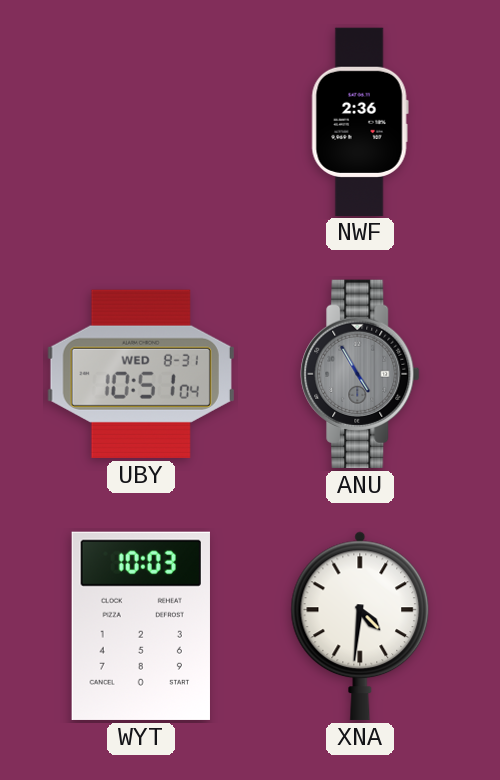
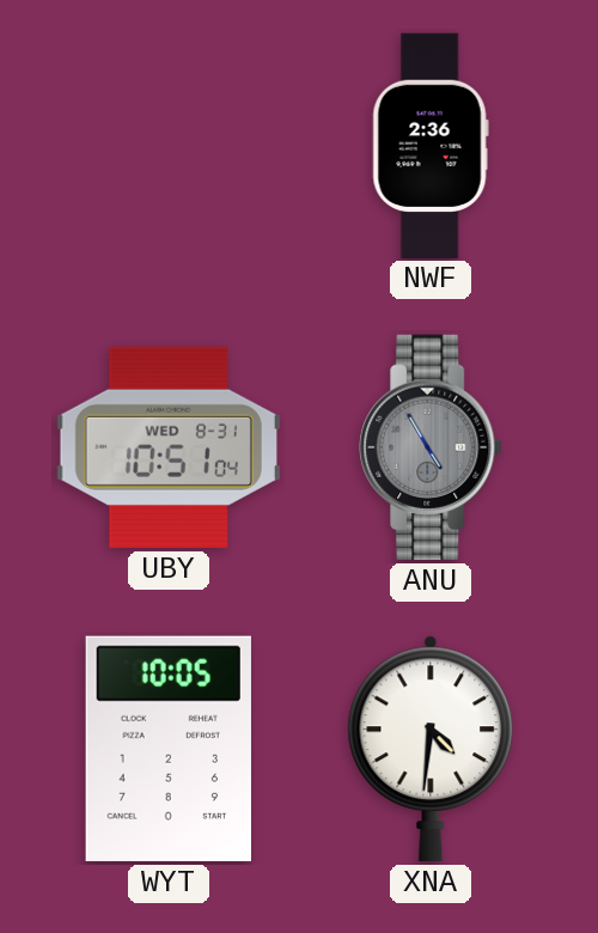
WYT: 10:03 -> 10:05 (169, 749)
